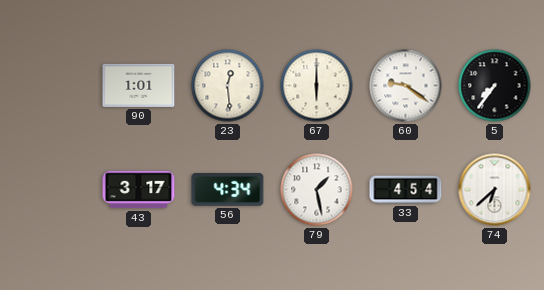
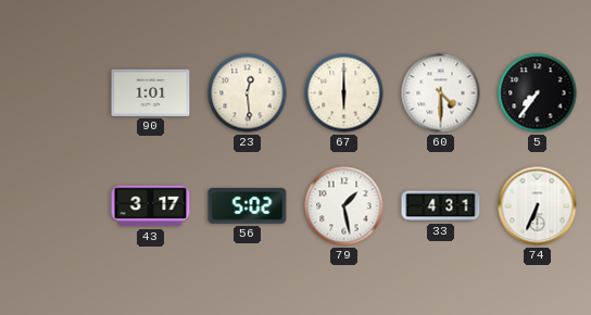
60: 9:21 -> 4:30 (441, 93)
56: 4:34 -> 5:02 (248, 206)
33: 4:54 -> 4:31 (441, 206)
74: 6:38 -> 6:34 (538, 206)
